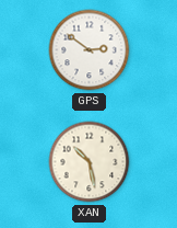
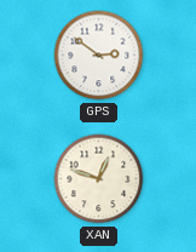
XAN: 10:28 -> 12:48 (99, 179)
